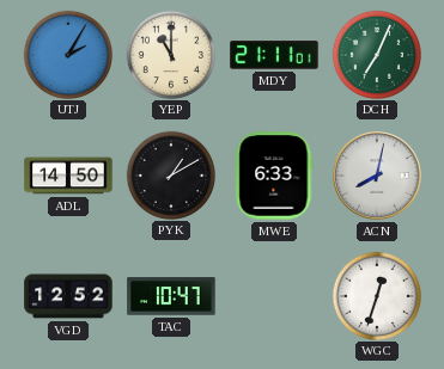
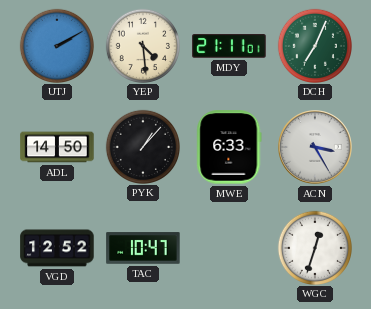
UTJ: 2:05 -> 2:10 (56, 45)
YEP: 11:00 -> 4:29 (142, 45)
PYK: 1:10 -> 1:07 (142, 146)
ACN: 8:02 -> 3:25 (316, 148)
